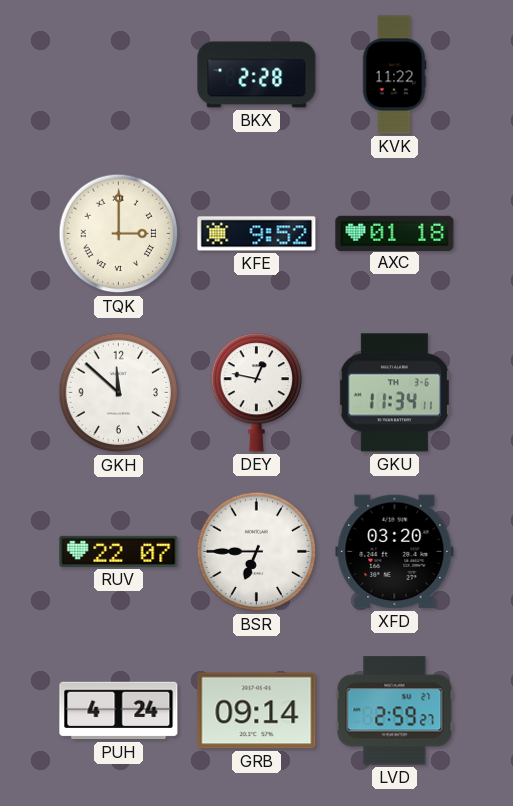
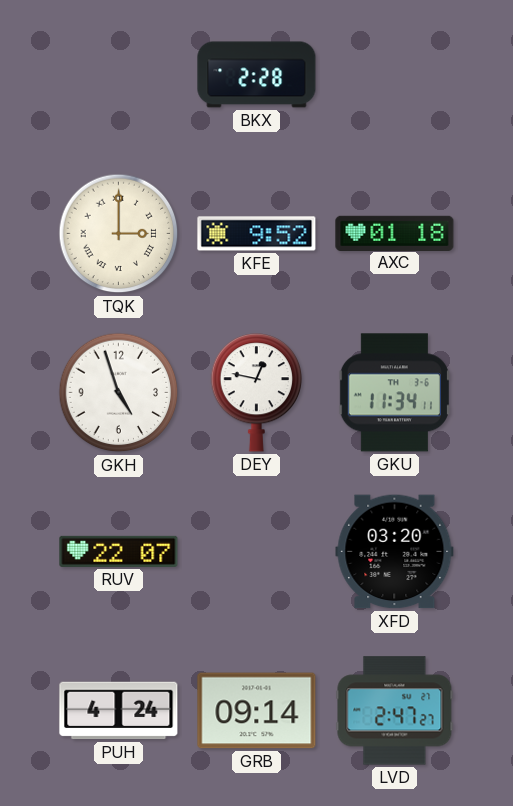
KVK: 11:22 -> none (394, 75)
GKH: 11:52 -> 4:57 (119, 393)
BSR: 6:45 -> none (257, 552)
LVD: 2:59 -> 2:47 (395, 711)
